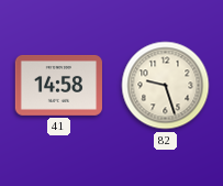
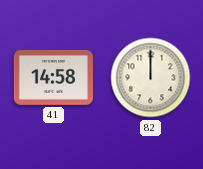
82: 9:27 -> 12:00 (151, 78)
